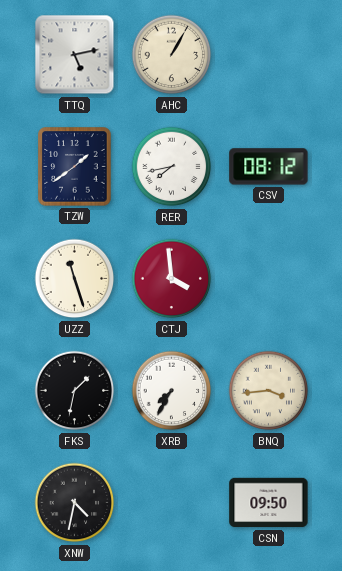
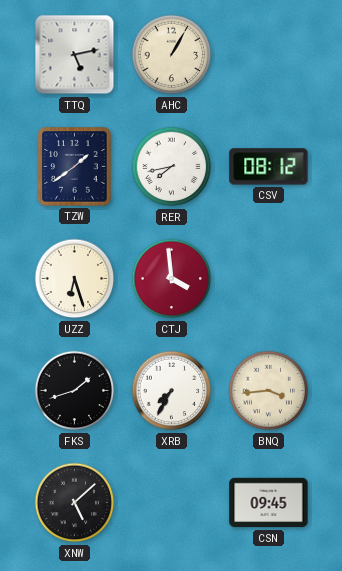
UZZ: 11:27 -> 6:27 (75, 279)
FKS: 1:32 -> 1:42 (75, 391)
XNW: 4:32 -> 5:08 (75, 503)
CSN: 09:50 -> 09:45 (269, 503)
